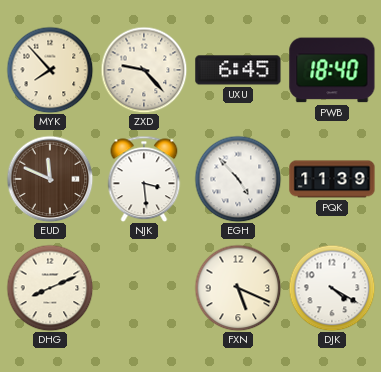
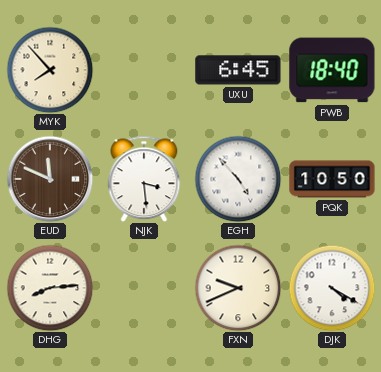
ZXD: 9:23 -> none (144, 70)
PQK: 11:39 -> 10:50 (332, 179)
DHG: 8:11 -> 8:14 (50, 288)
FXN: 5:19 -> 9:41 (238, 288)
